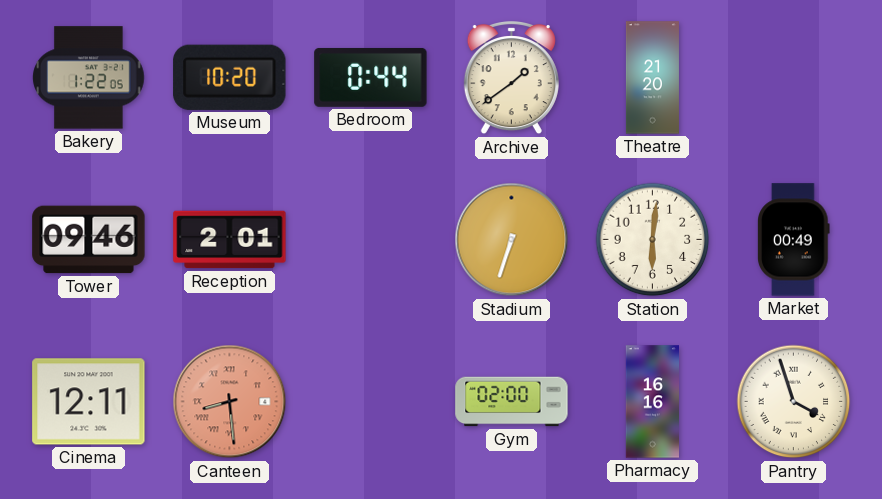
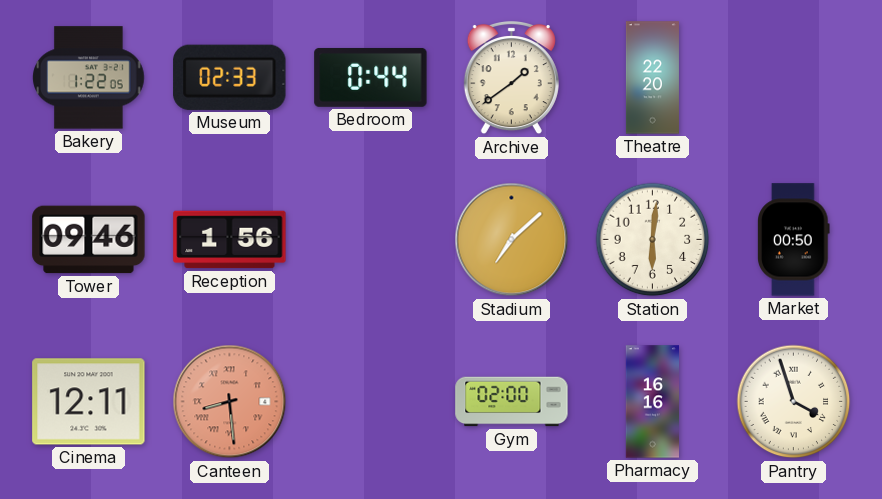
Museum: 10:20 -> 02:33 (230, 77)
Theatre: 21:20 -> 22:20 (652, 78)
Reception: 2:01 -> 1:56 (230, 240)
Stadium: 6:33 -> 7:08 (512, 240)
Market: 00:49 -> 00:50 (794, 240)
